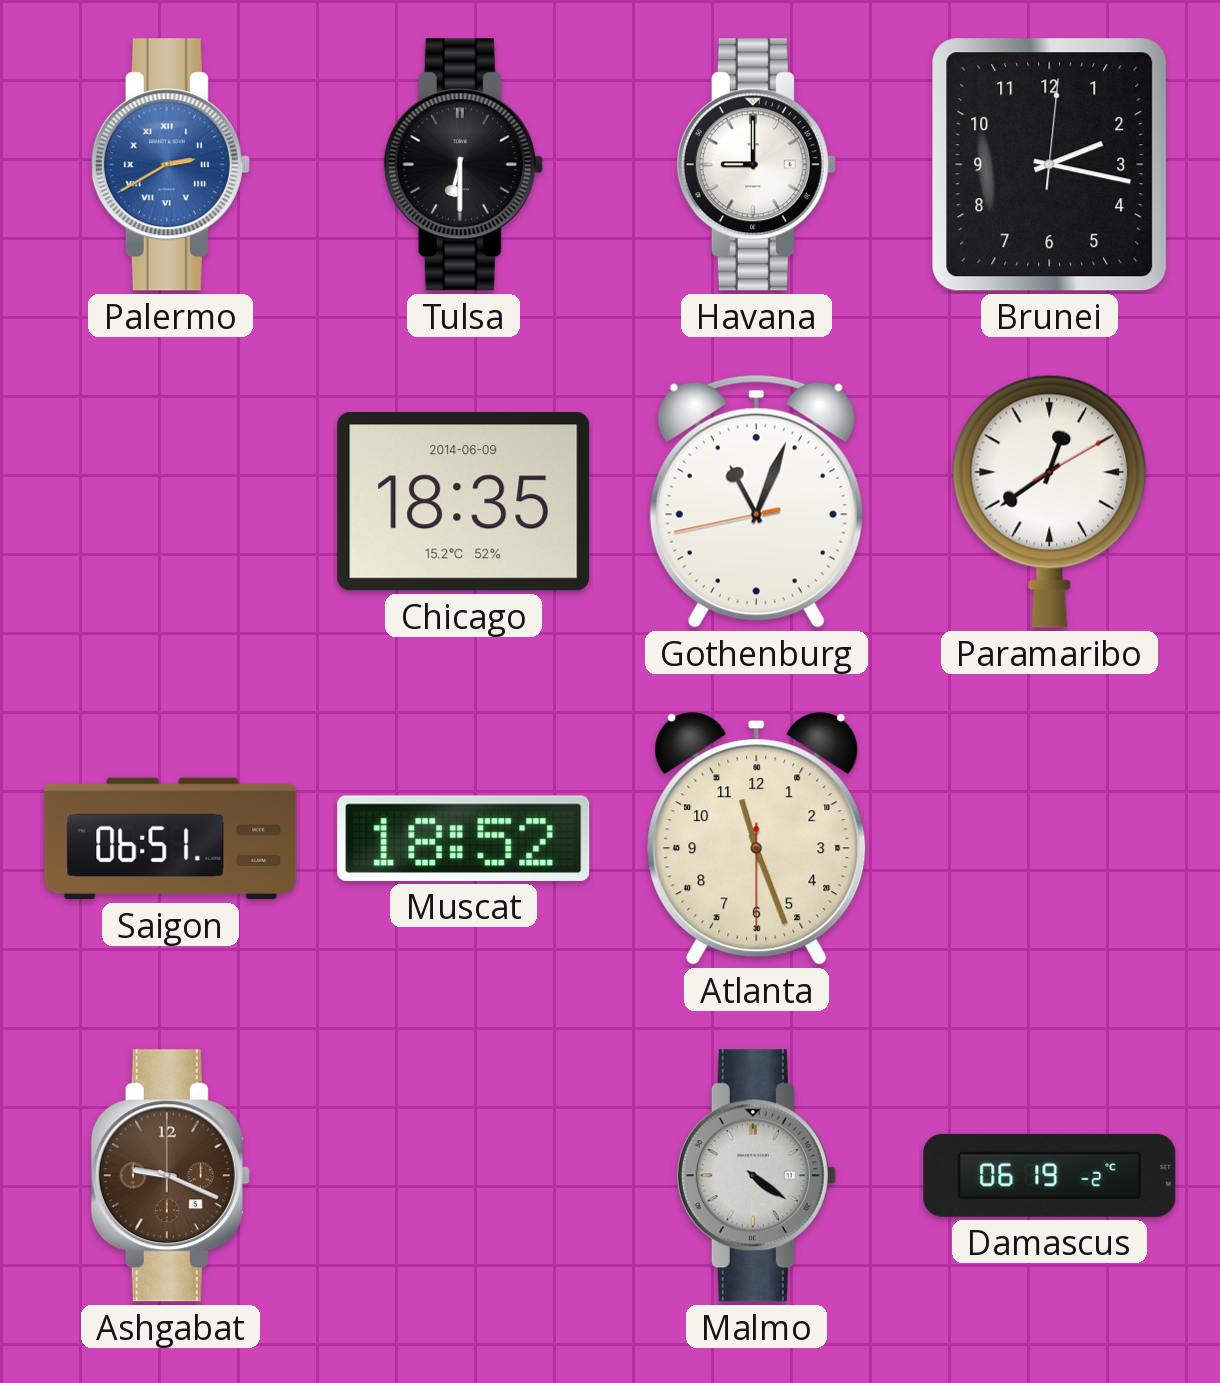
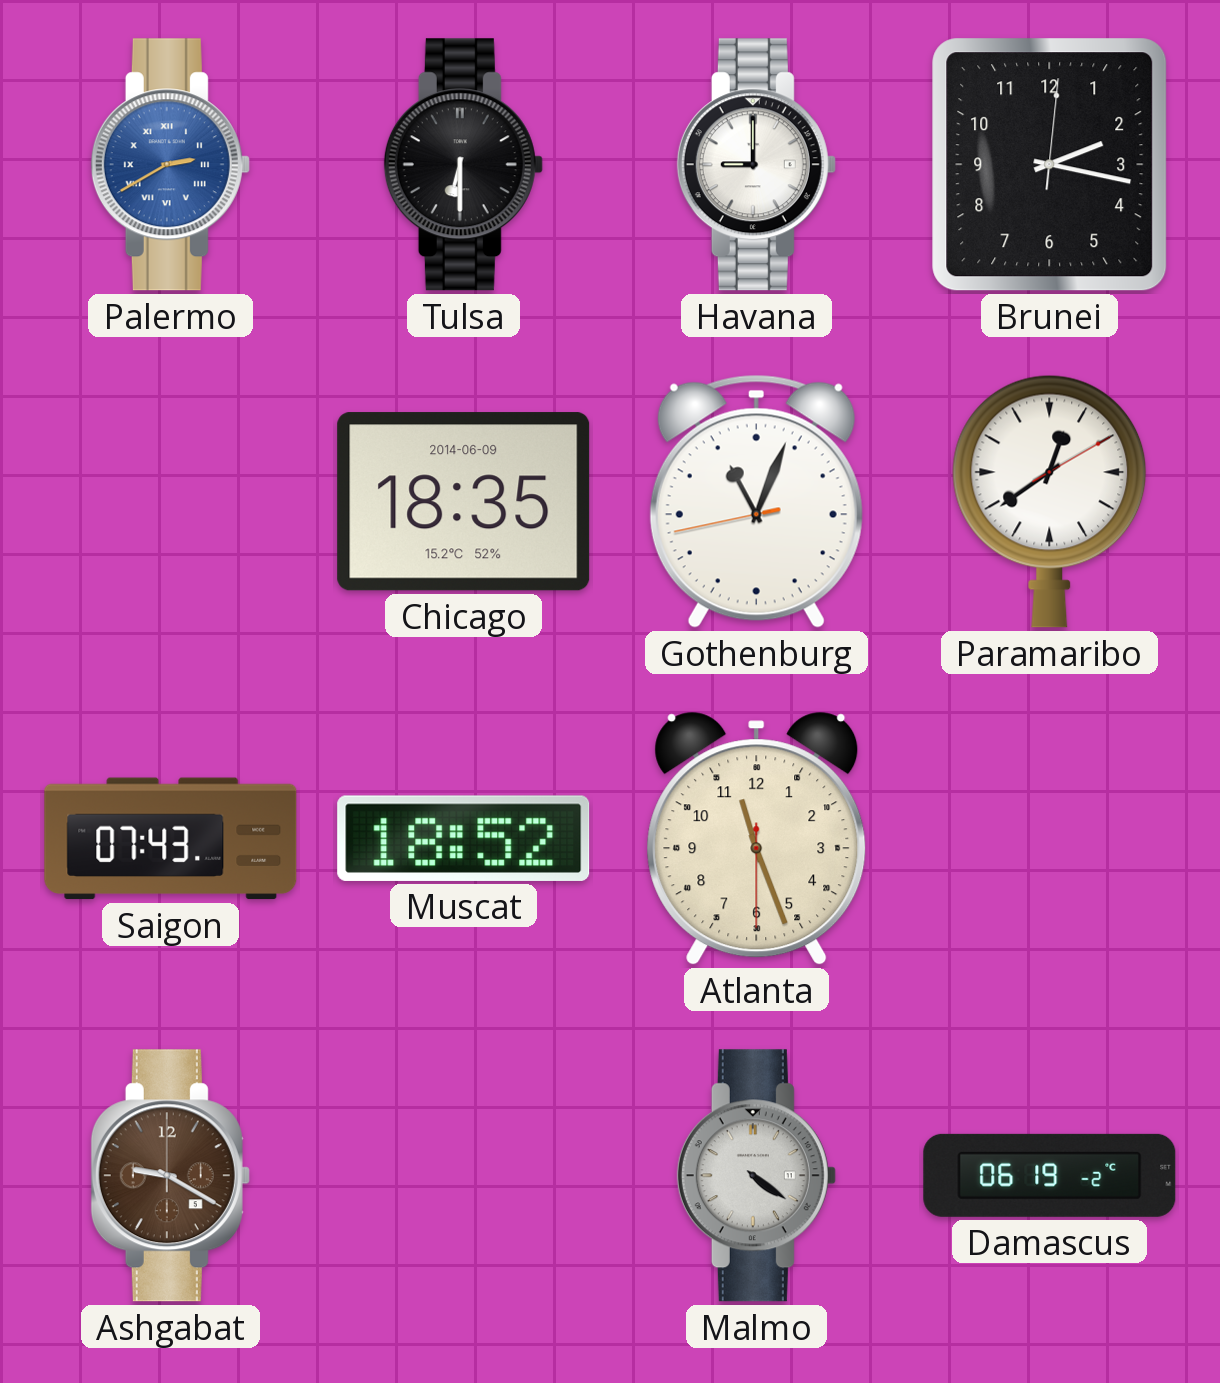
Saigon: 06:51 -> 07:43 (171, 839)
Ashgabat: 9:19 -> 9:20 (170, 1176)
